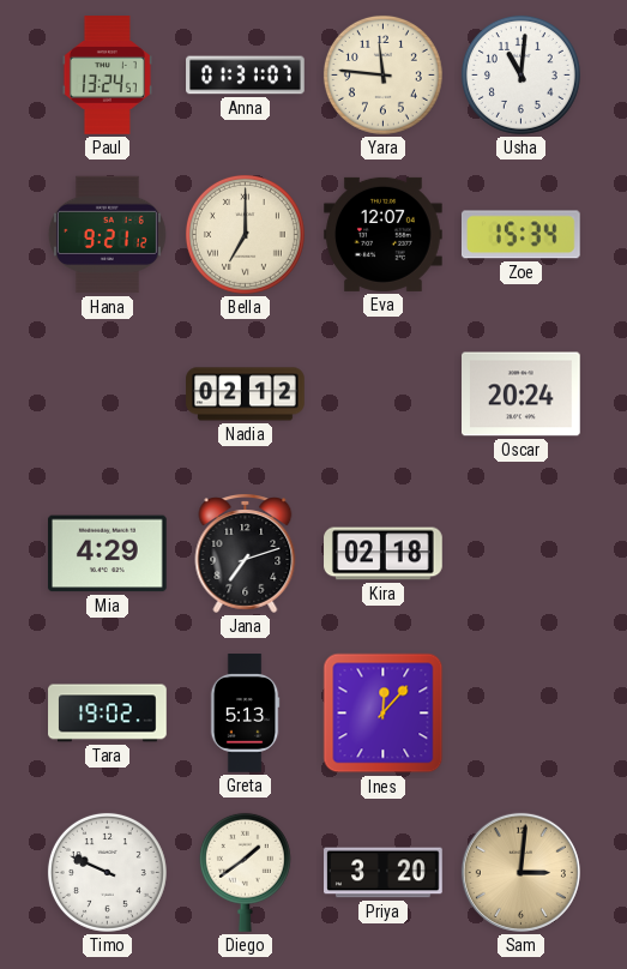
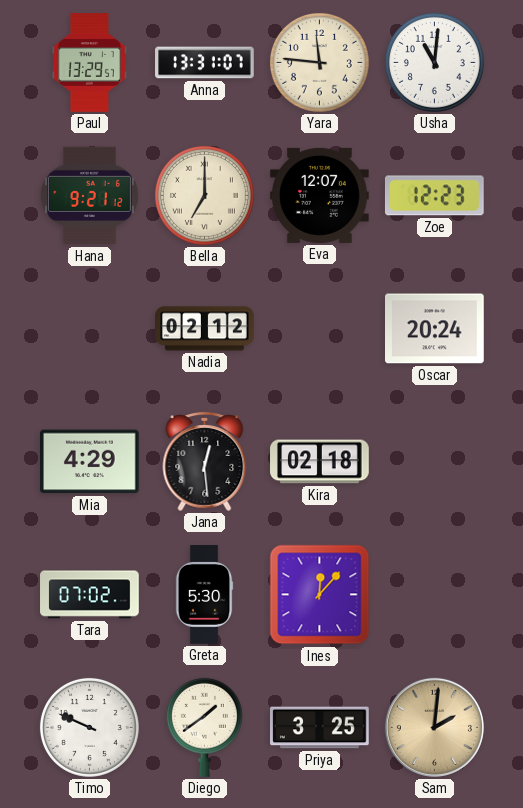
Paul: 13:24 -> 13:29 (89, 63)
Anna: 01:31 -> 13:31 (205, 63)
Zoe: 15:34 -> 12:23 (434, 196)
Jana: 7:12 -> 12:29 (205, 462)
Tara: 19:02 -> 07:02 (90, 595)
Greta: 5:13 -> 5:30 (204, 595)
Priya: 3:20 -> 3:25 (320, 728)
Sam: 3:01 -> 2:01 (434, 727)
